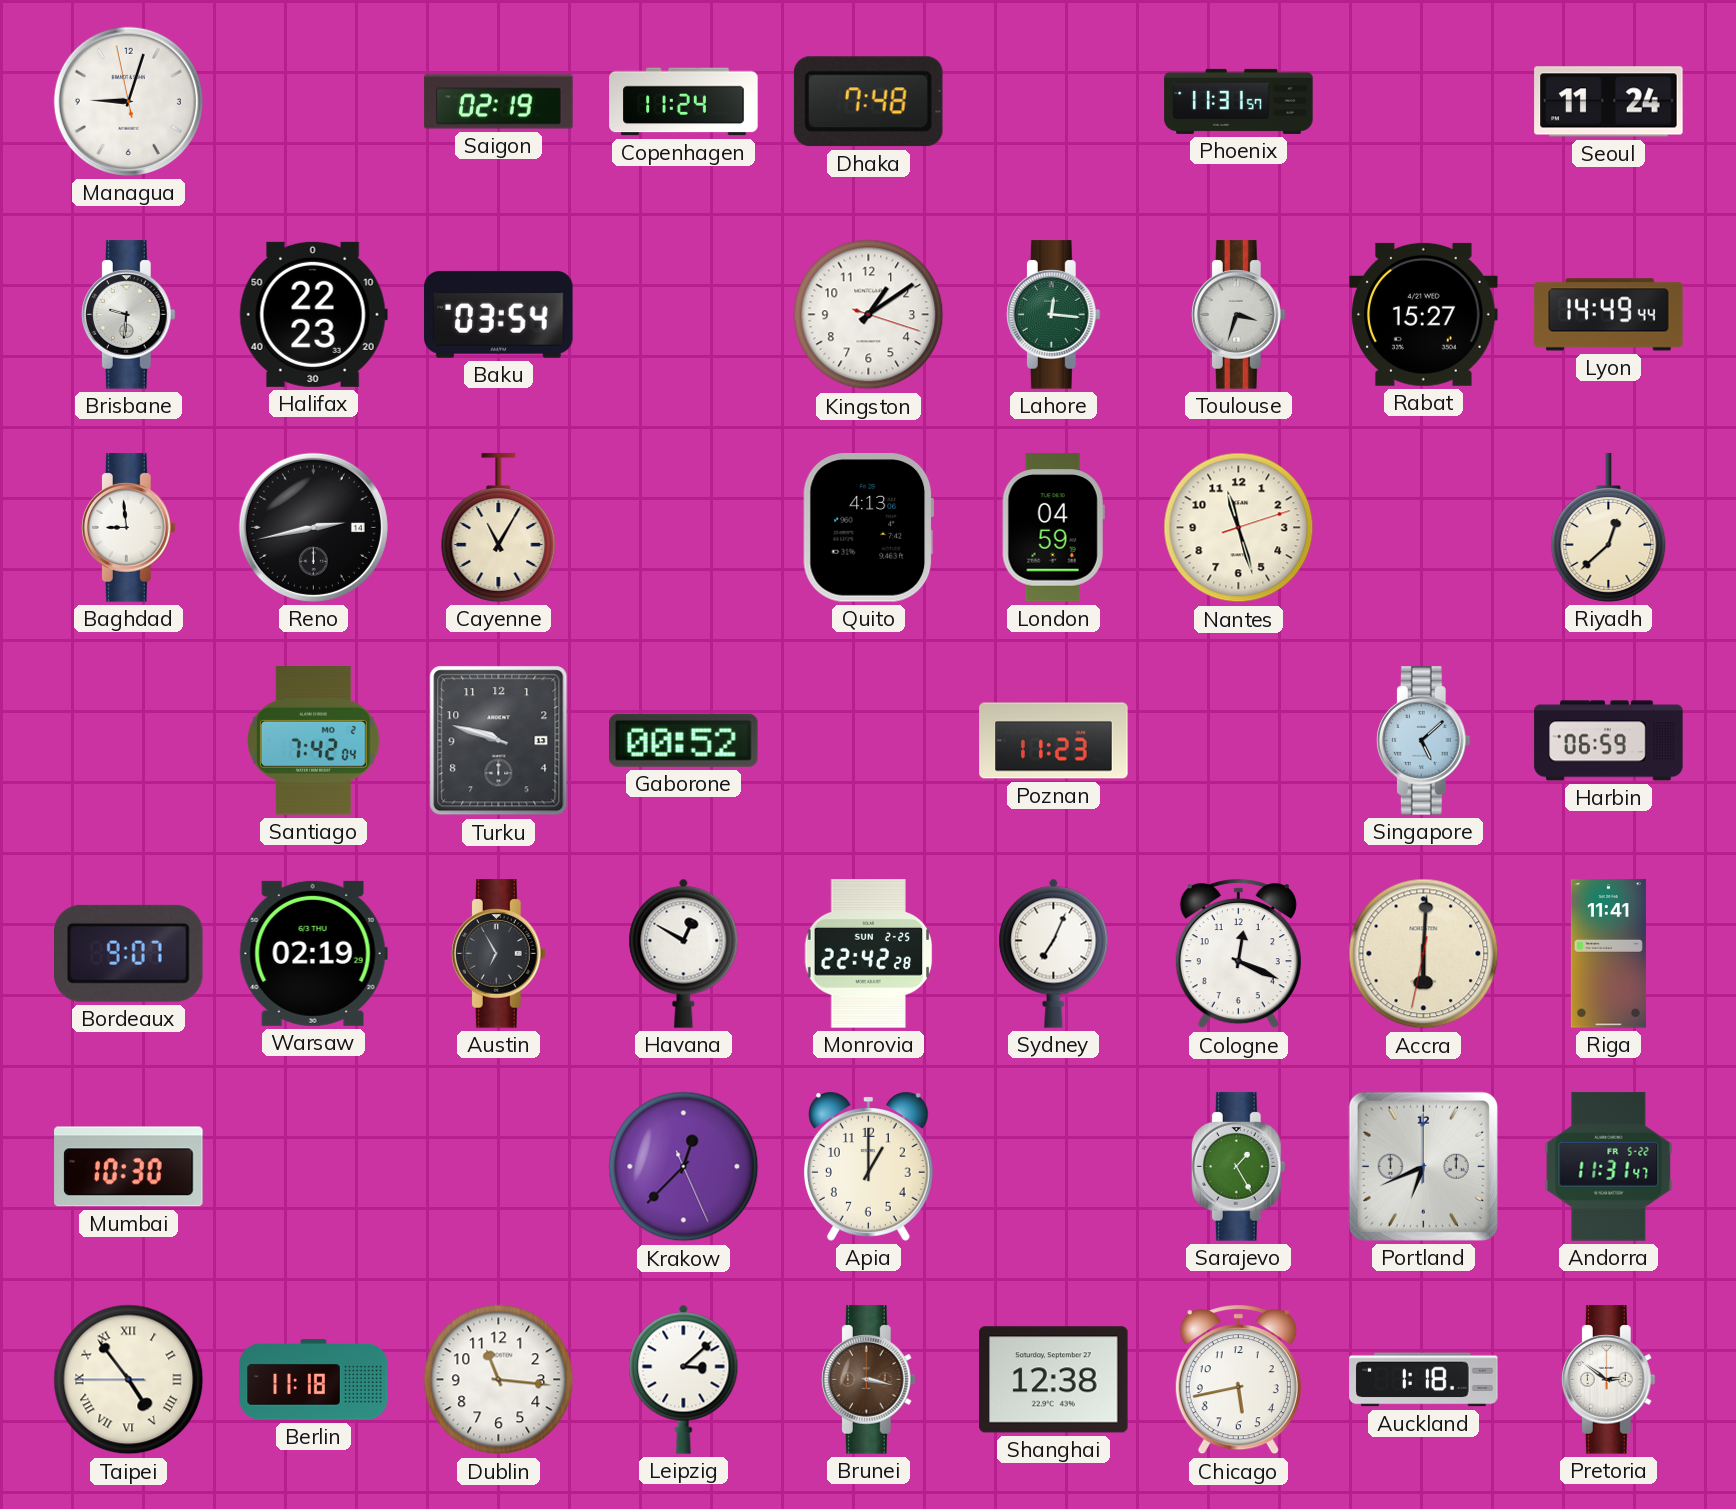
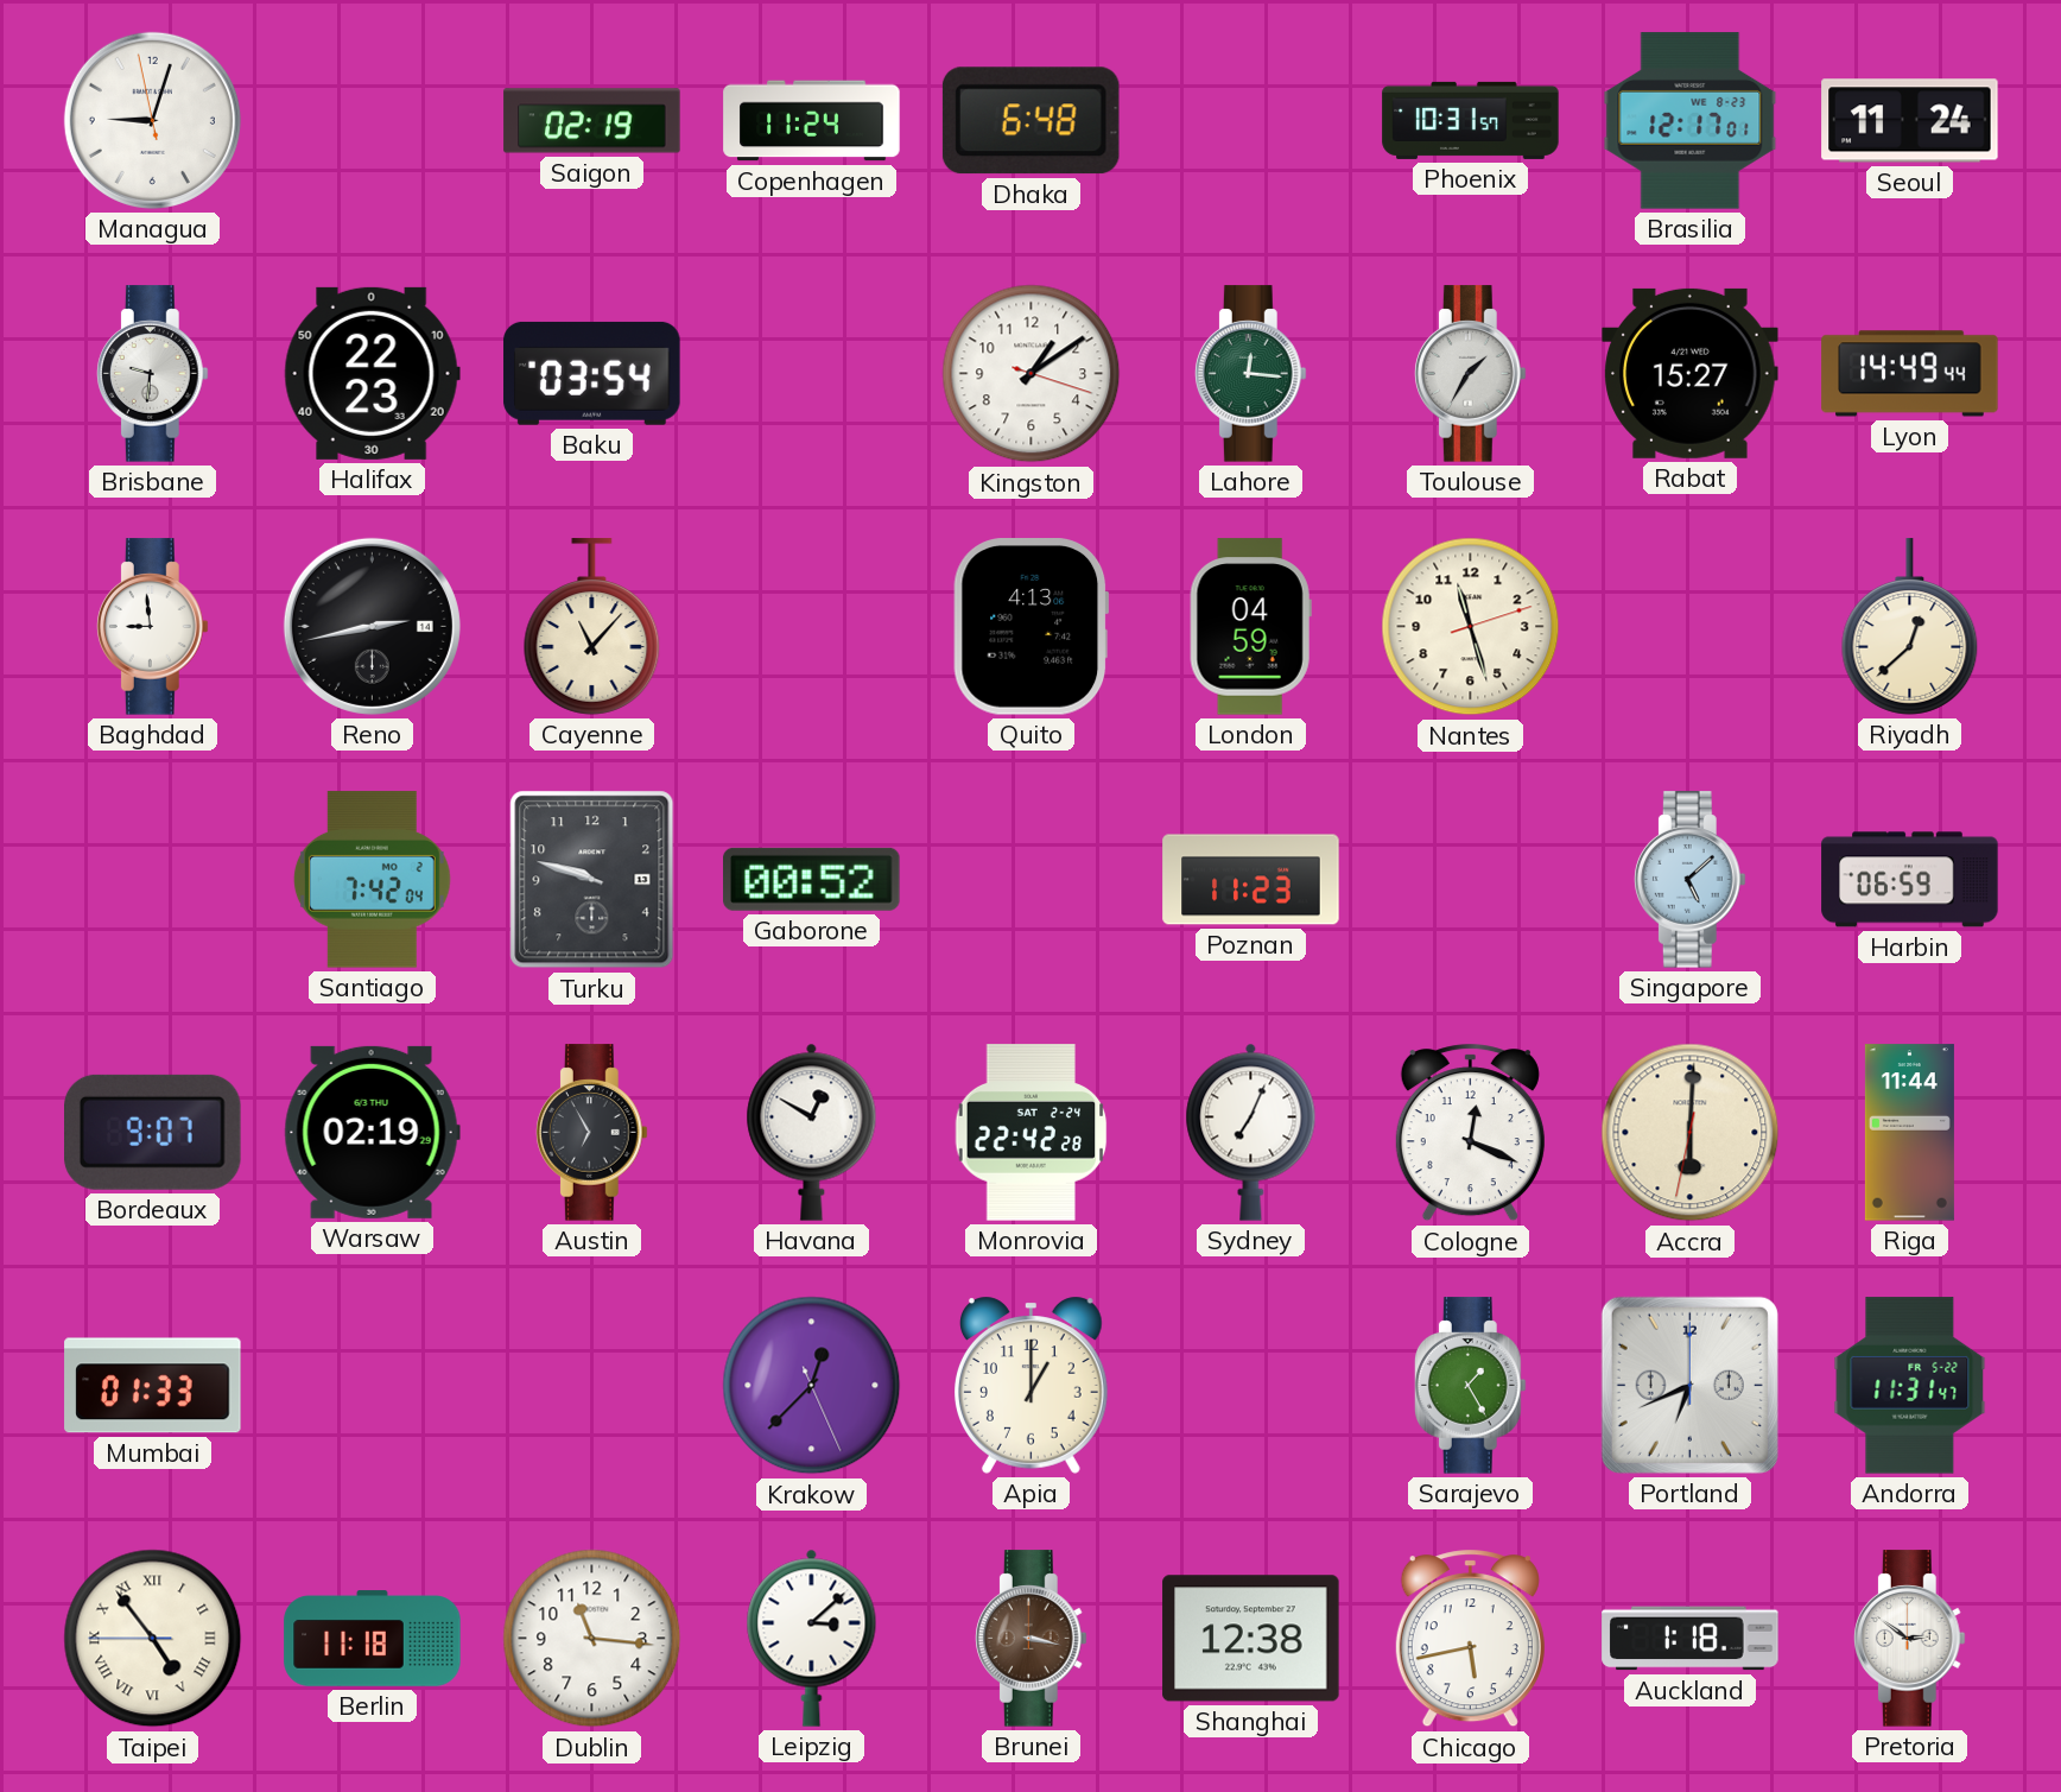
Dhaka: 7:48 -> 6:48 (1030, 121)
Phoenix: 11:31 -> 10:31 (1471, 120)
Brasilia: none -> 12:17 (1691, 121)
Toulouse: 3:33 -> 1:35 (1470, 374)
Cayenne: 11:05 -> 11:07 (592, 627)
Monrovia date: SUN 2-25 -> SAT 2-24 (1032, 1133)
Riga: 11:41 -> 11:44 (1909, 1133)
Mumbai: 10:30 -> 01:33 (153, 1386)
